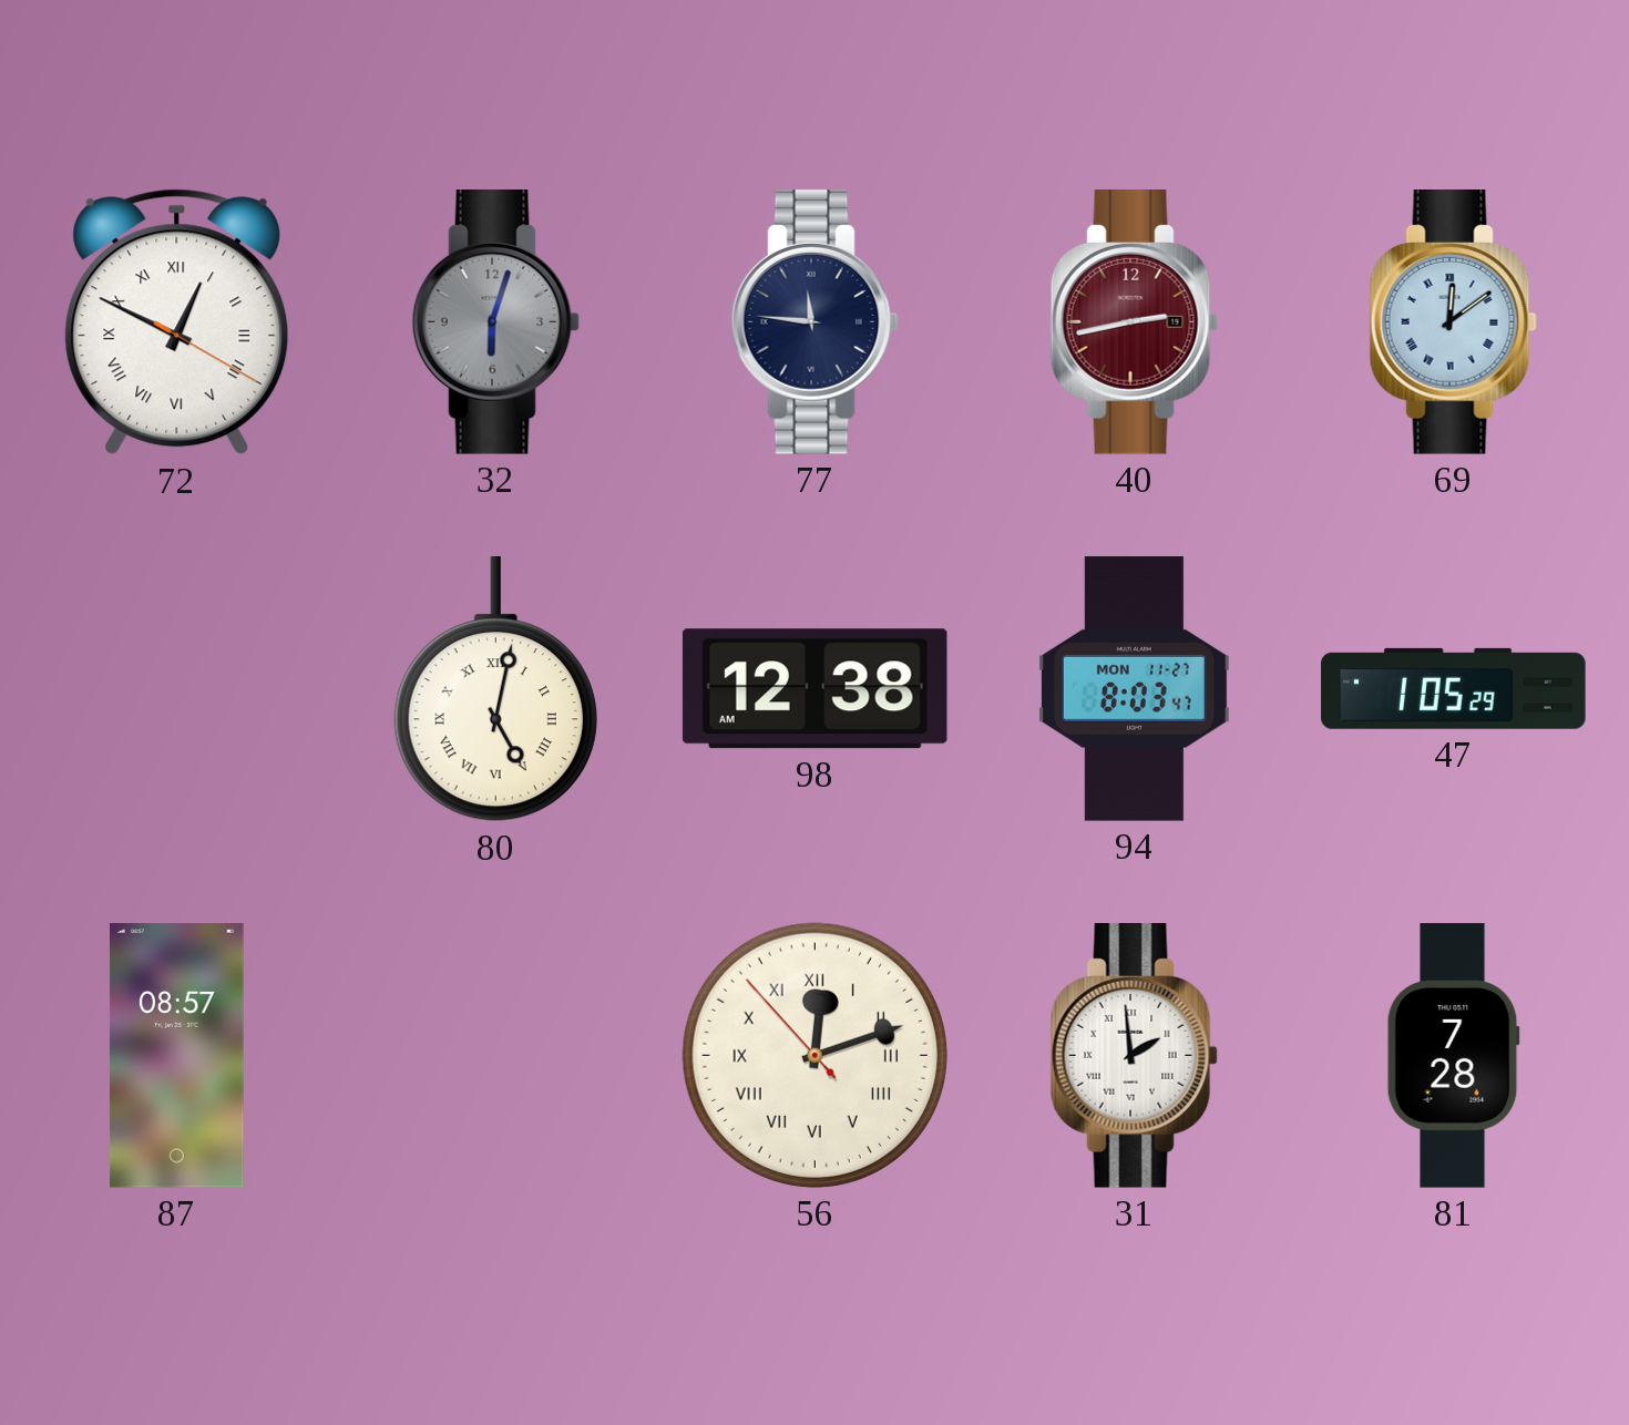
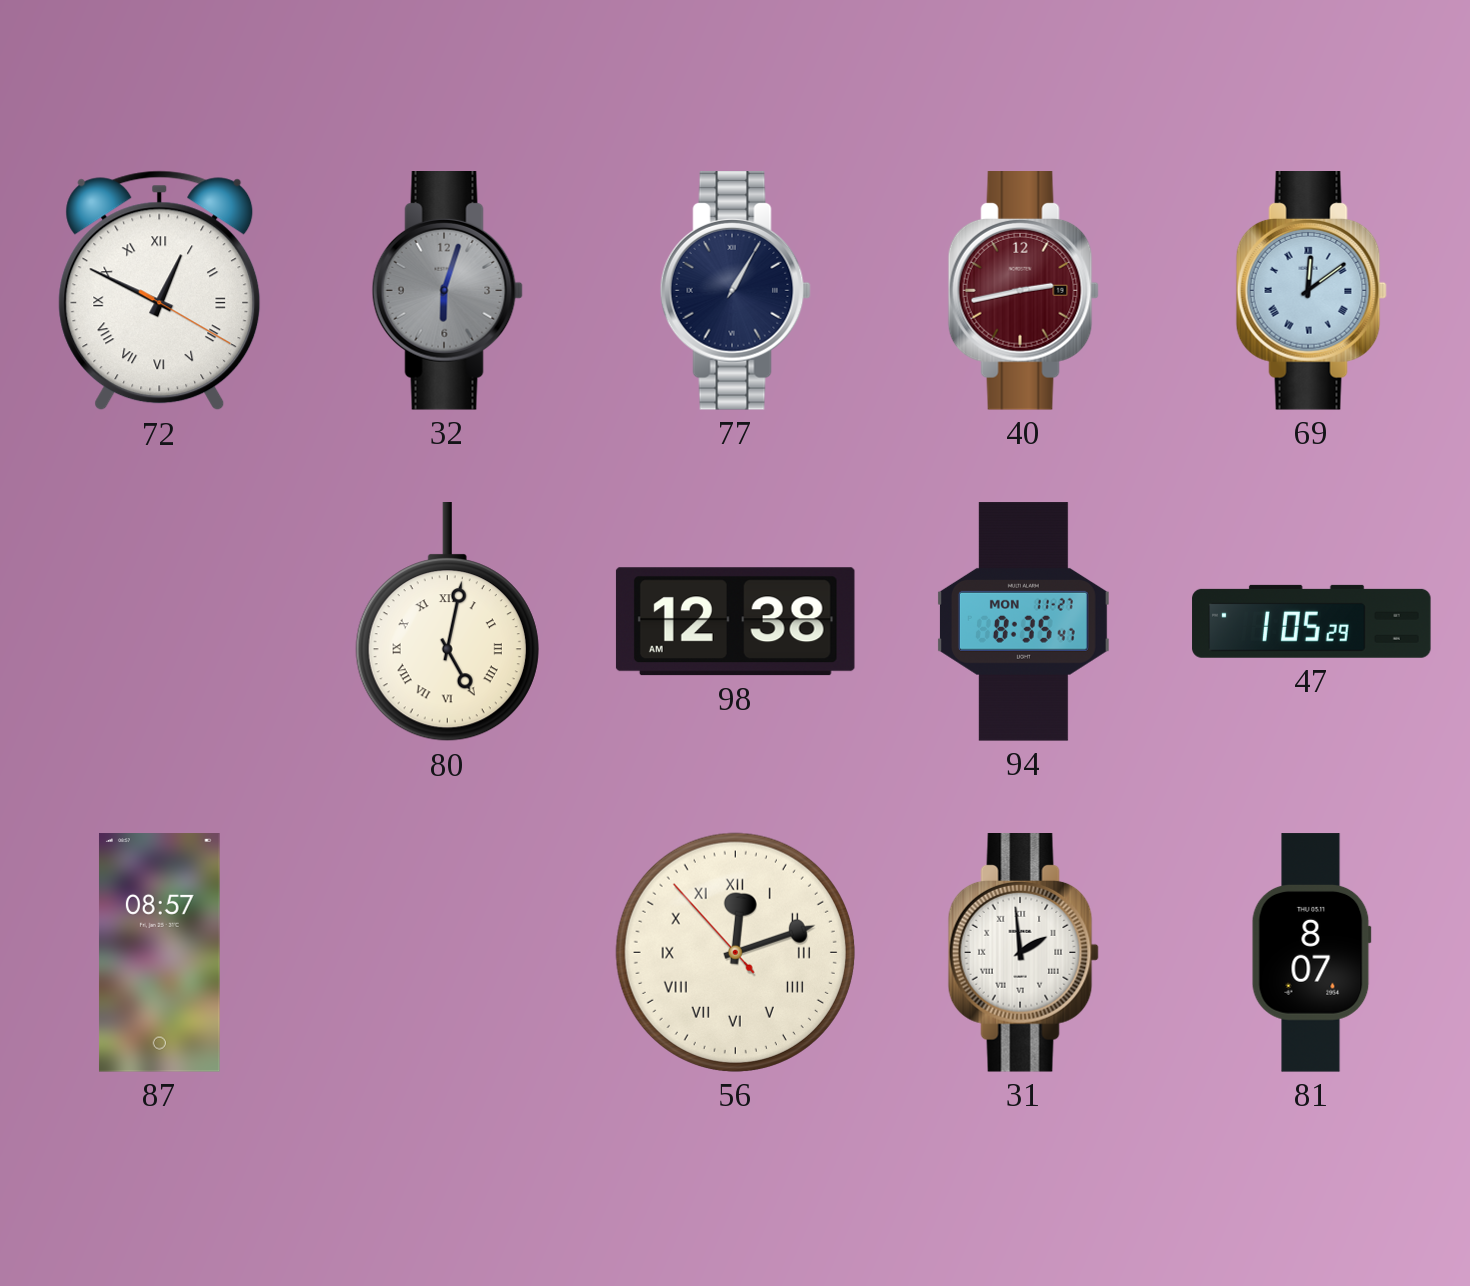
77: 11:46 -> 1:05 (735, 291)
94: 8:03 -> 8:35 (1023, 622)
81: 7:28 -> 8:07 (1311, 953)
